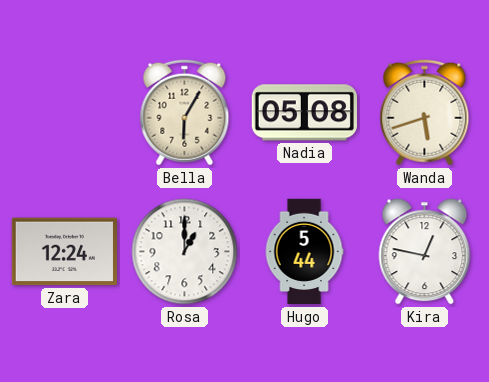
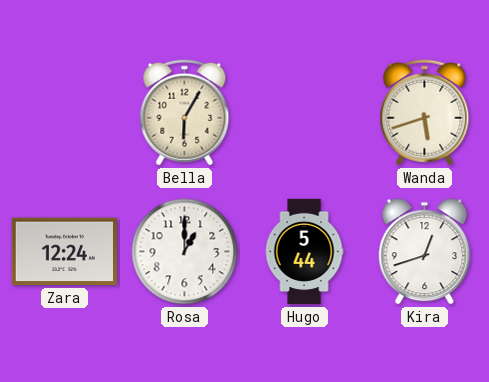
Nadia: 05:08 -> none (304, 113)
Kira: 12:47 -> 12:42 (425, 252)
